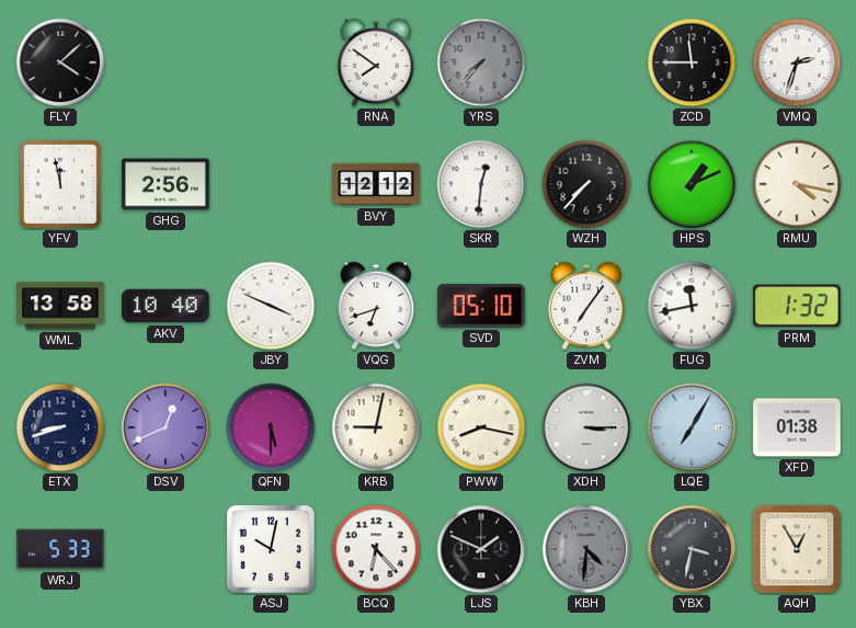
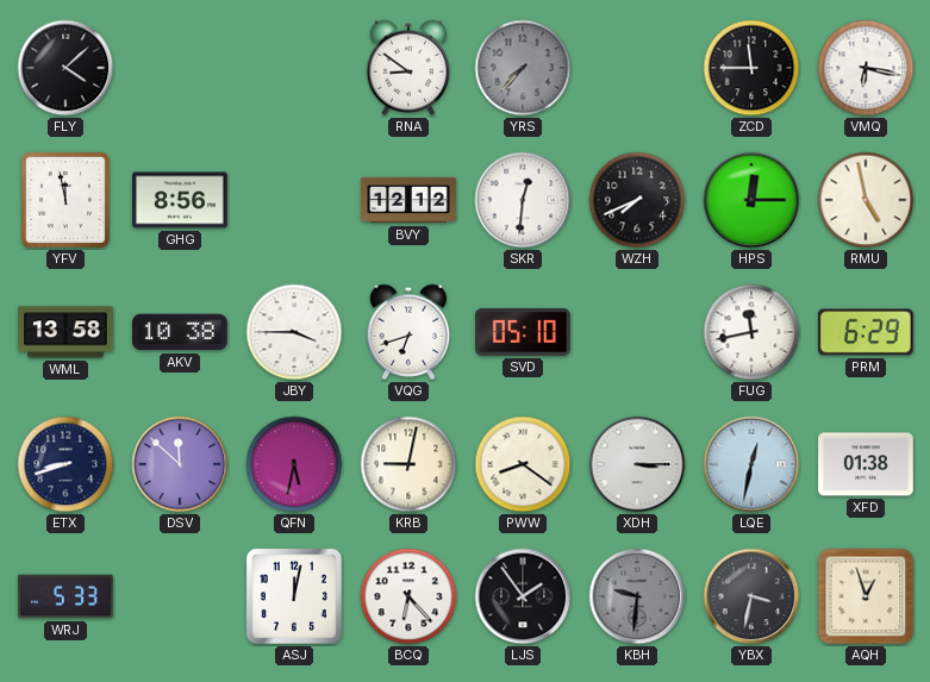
RNA: 7:51 -> 8:51 (408, 68)
VMQ: 2:33 -> 6:17 (866, 68)
GHG: 2:56 -> 8:56 (180, 200)
WZH: 7:37 -> 7:41 (637, 200)
HPS: 1:11 -> 12:15 (751, 200)
RMU: 4:17 -> 4:58 (866, 200)
AKV: 10:40 -> 10:38 (181, 332)
JBY: 3:49 -> 3:45 (294, 332)
ZVM: 7:06 -> none (586, 306)
PRM: 1:32 -> 6:29 (866, 332)
DSV: 12:41 -> 11:52 (180, 464)
QFN: 5:30 -> 5:32 (294, 464)
PWW: 8:17 -> 8:21 (523, 464)
LQE: 7:05 -> 12:32 (751, 464)
ASJ: 10:02 -> 12:02 (294, 596)
LJS: 1:49 -> 1:54 (523, 596)
KBH: 4:31 -> 9:31 (637, 596)
AQH: 12:55 -> 12:57 (866, 596)
